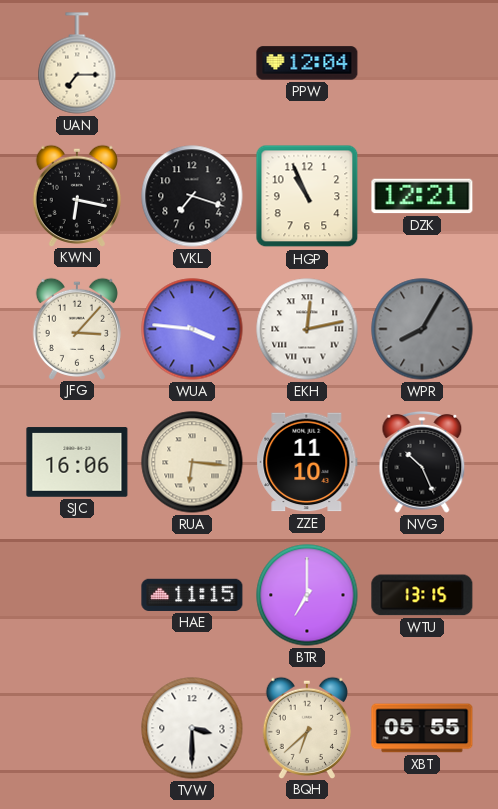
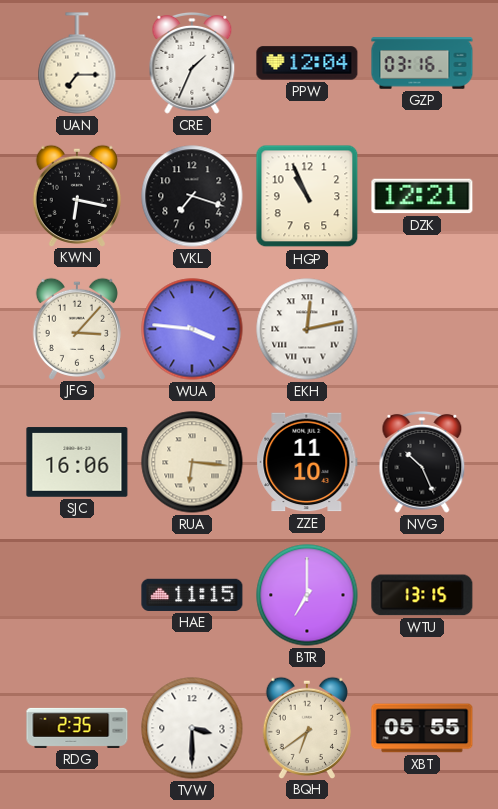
CRE: none -> 1:34 (192, 63)
GZP: none -> 03:16 (422, 63)
WPR: 8:05 -> none (422, 329)
RDG: none -> 2:35 (77, 728)
BQH: 6:38 -> 6:39 (307, 727)
